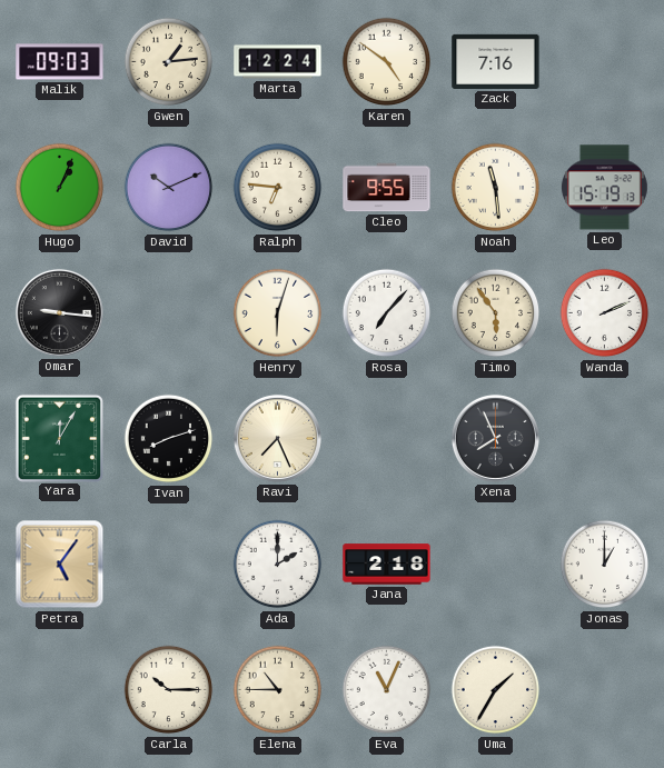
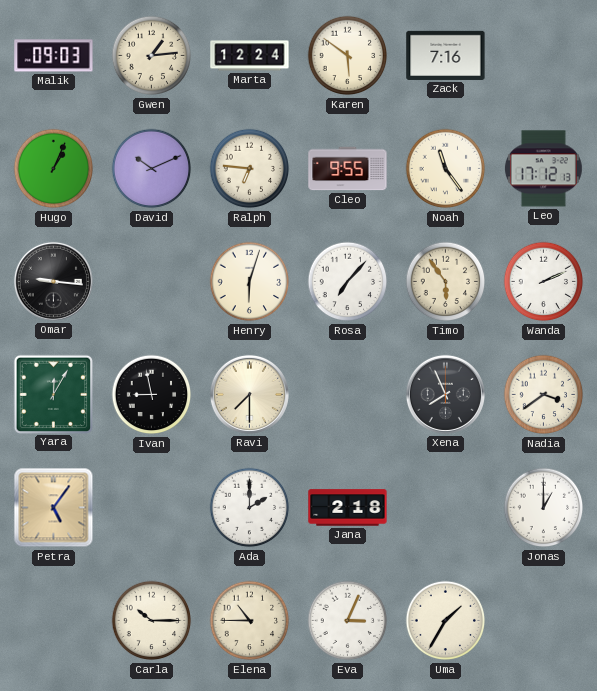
Karen: 4:51 -> 5:51 (348, 56)
Noah: 11:29 -> 11:24 (446, 169)
Leo: 15:19 -> 17:12 (543, 169)
Ivan: 8:12 -> 8:58 (152, 395)
Ravi: 7:26 -> 7:30 (249, 394)
Nadia: none -> 3:39 (544, 395)
Eva: 11:04 -> 3:04 (348, 621)
